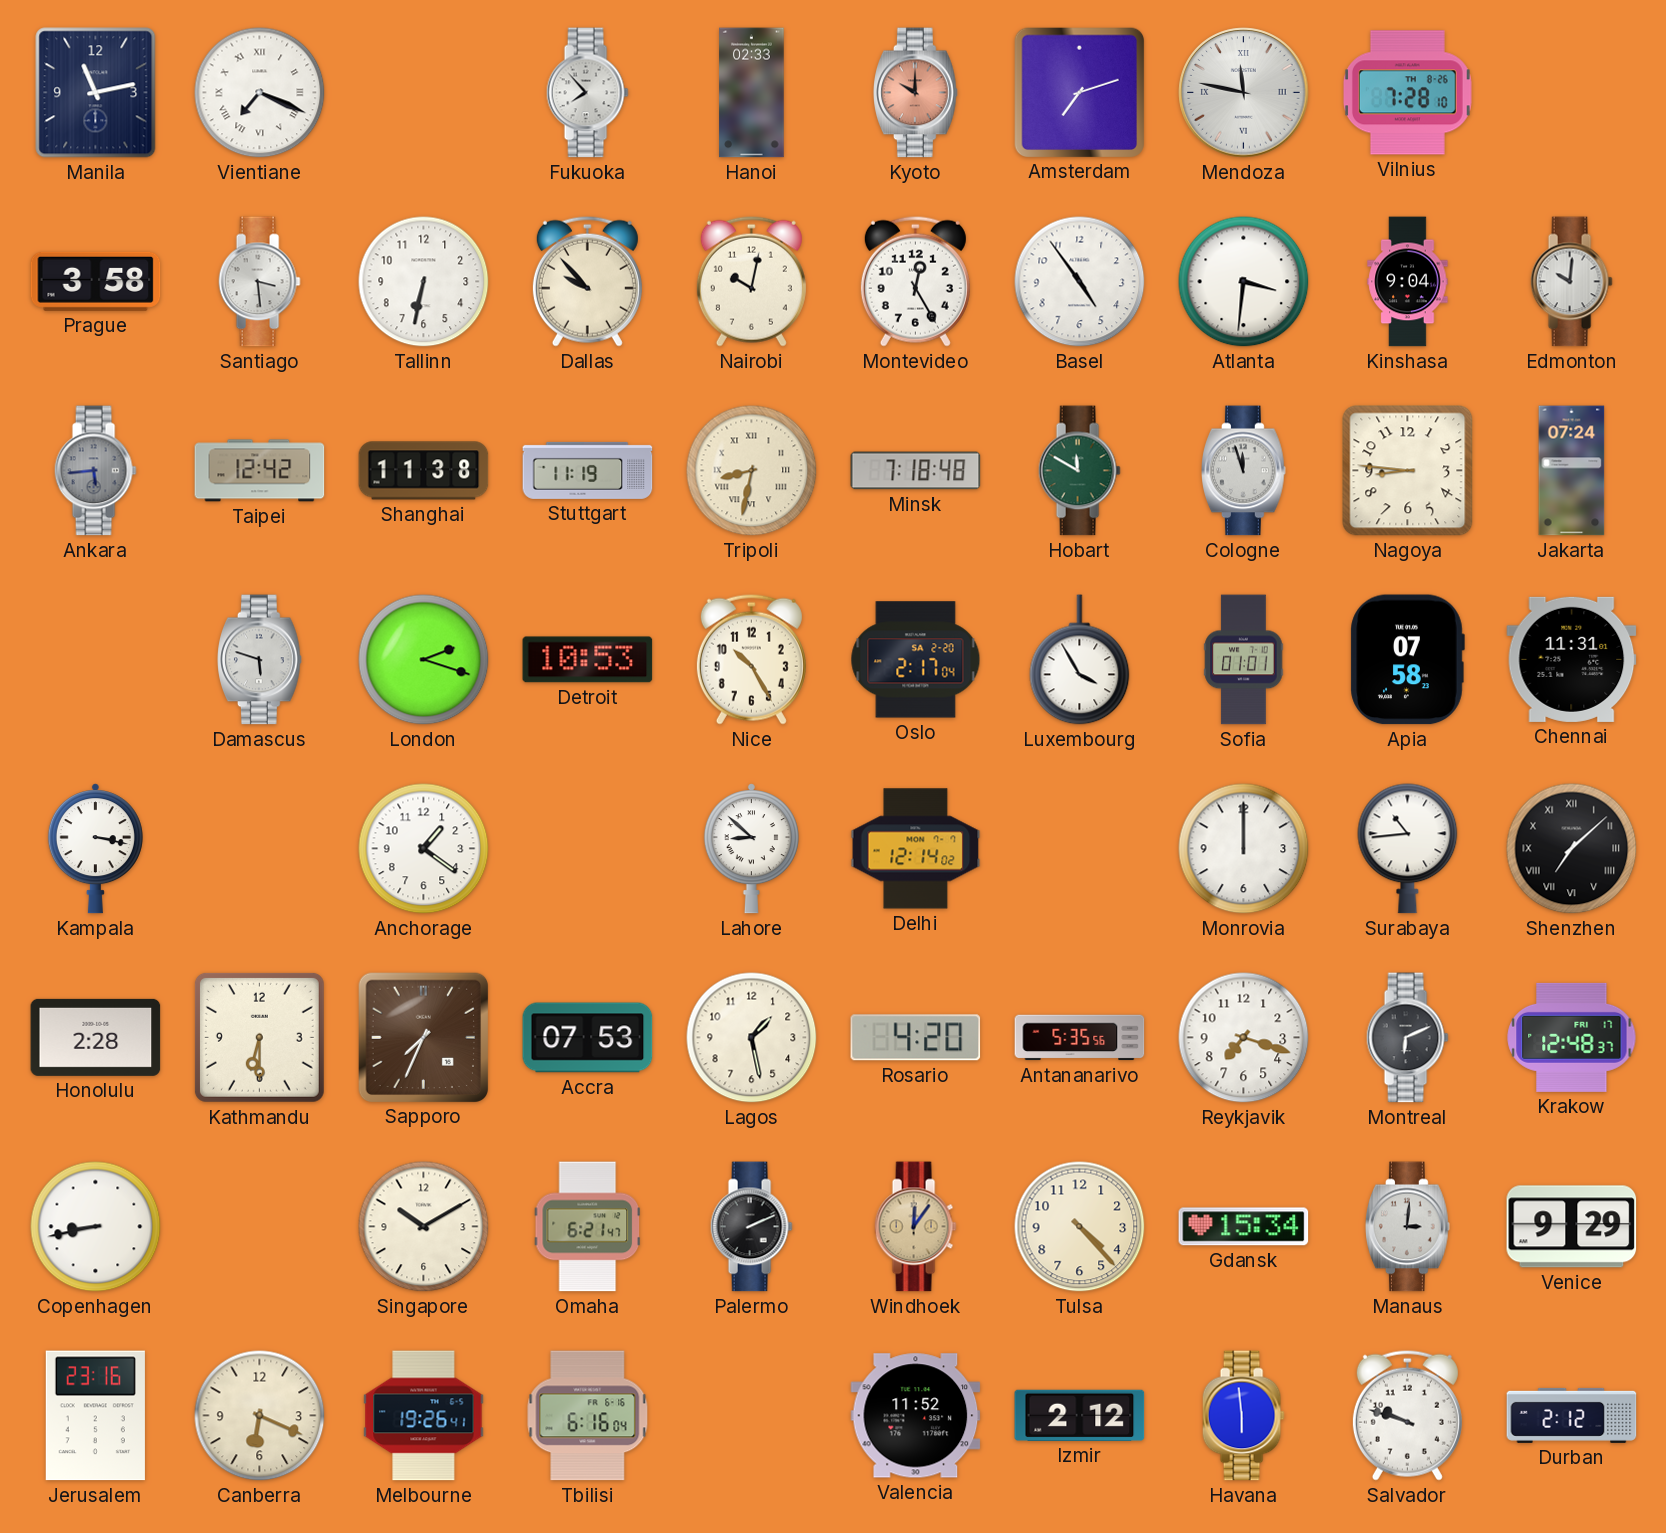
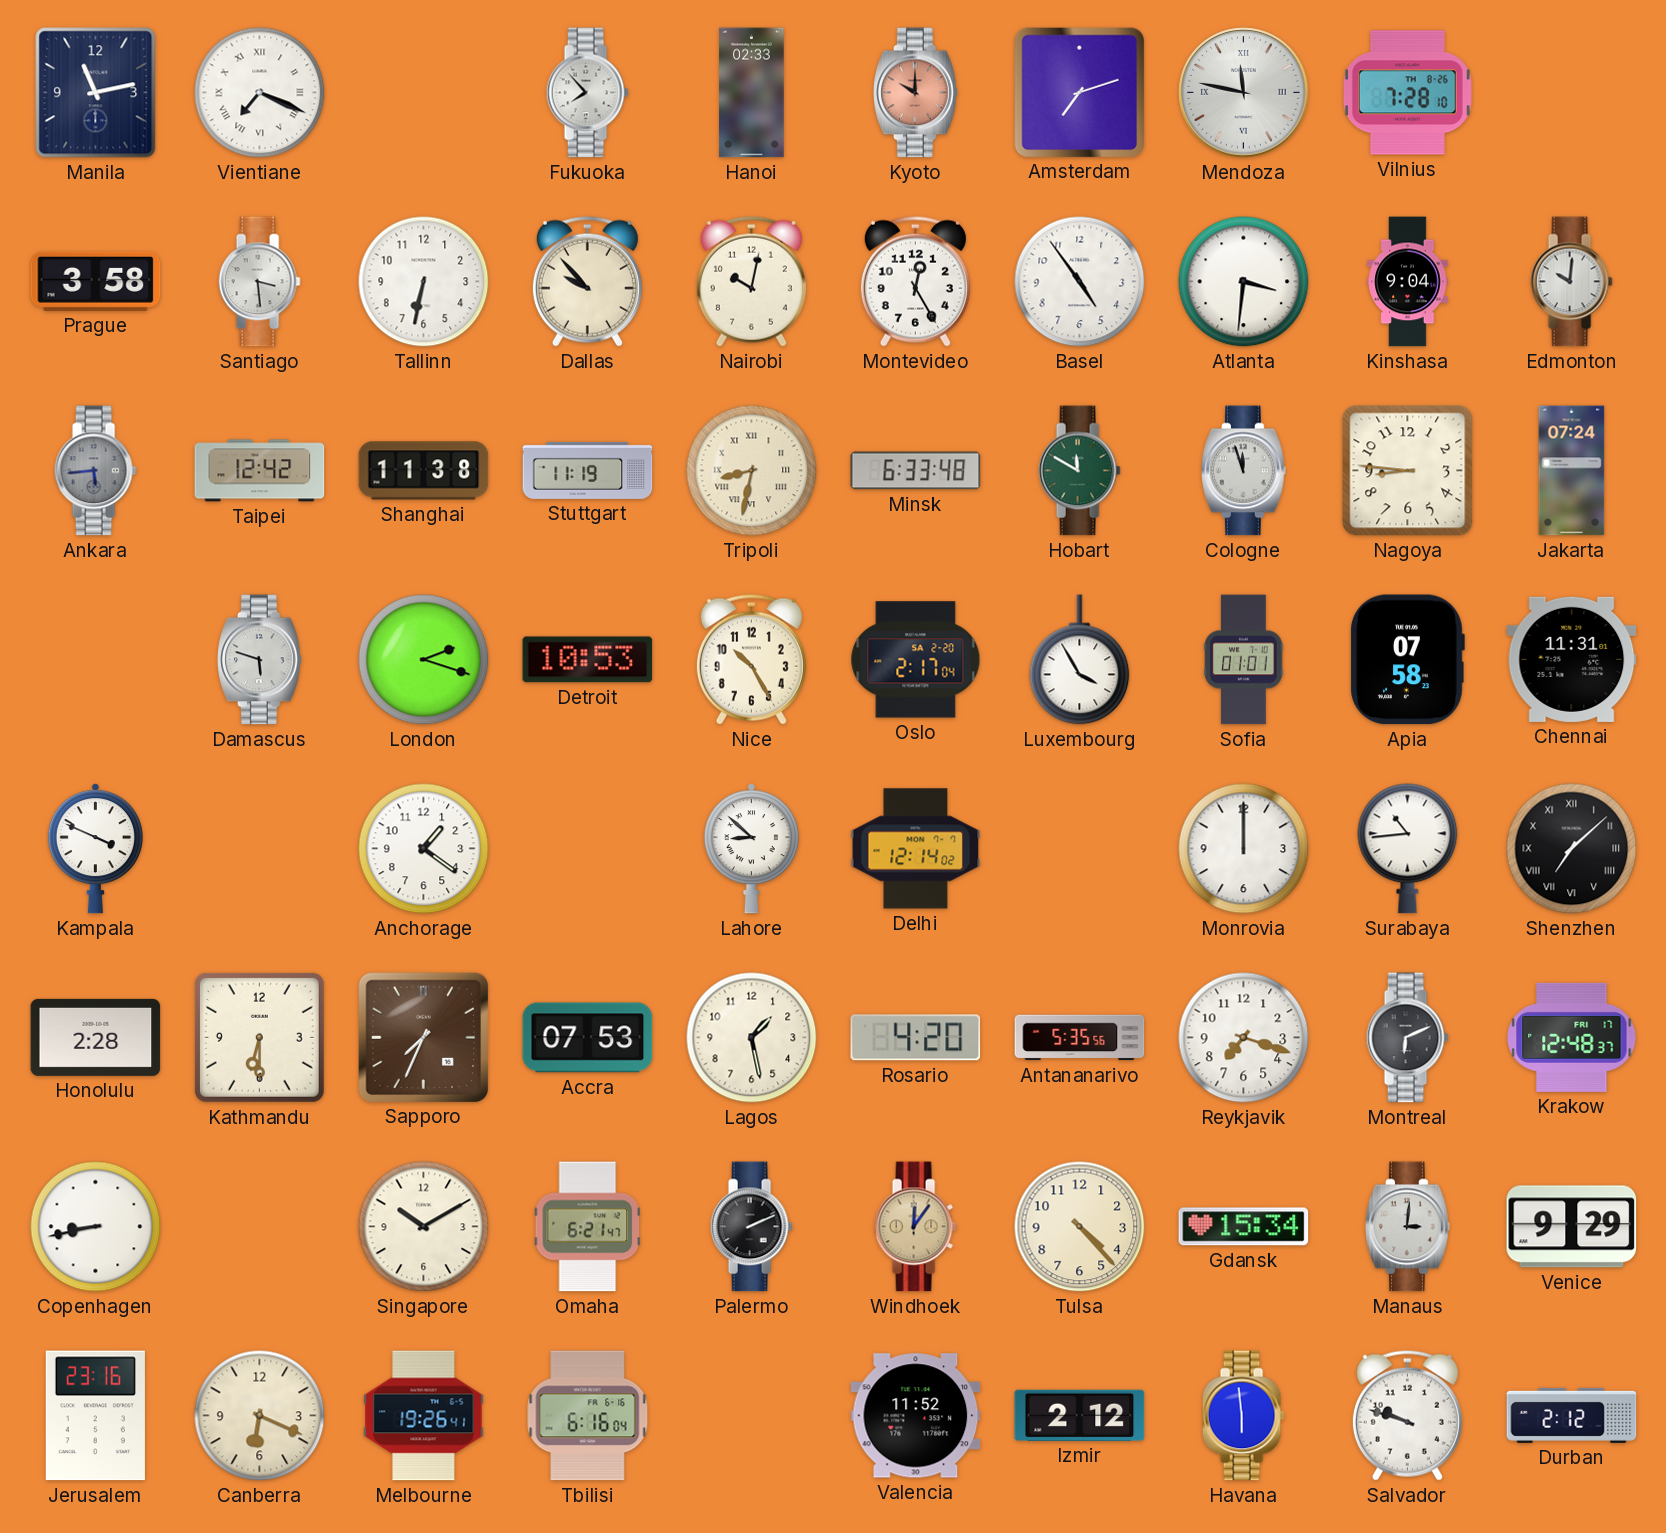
Minsk: 7:18 -> 6:33 (916, 471)
Kampala: 3:17 -> 3:49 (95, 849)
